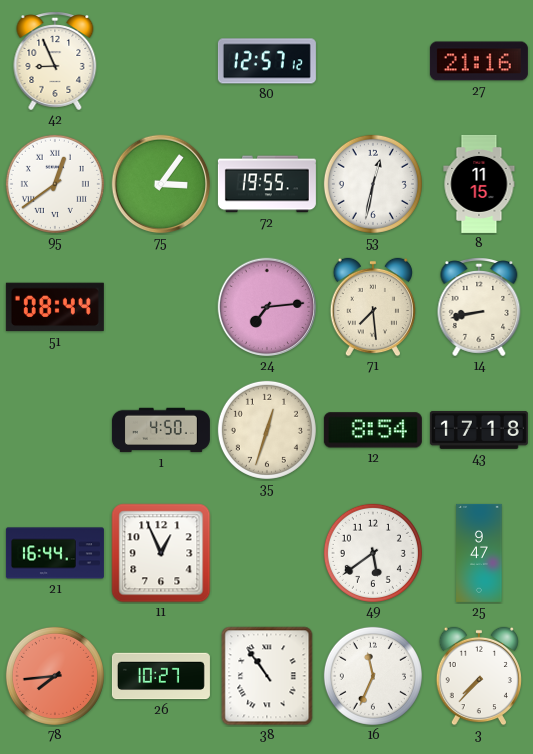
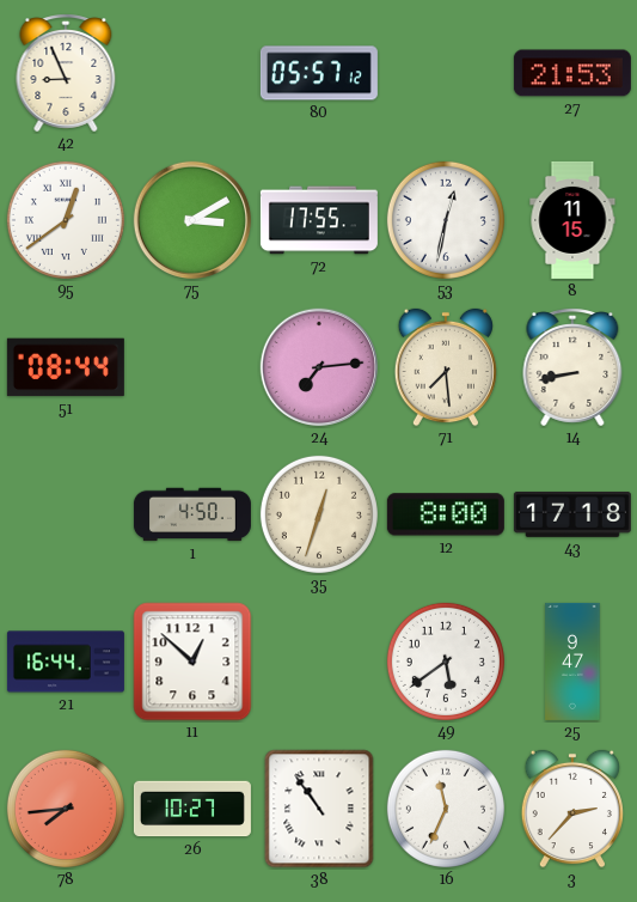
80: 12:57 -> 05:57 (319, 73)
27: 21:16 -> 21:53 (572, 73)
75: 3:06 -> 3:10 (192, 220)
72: 19:55 -> 17:55 (319, 220)
12: 8:54 -> 8:00 (446, 514)
11: 12:56 -> 12:52 (192, 662)
3: 7:37 -> 2:37 (572, 809)
